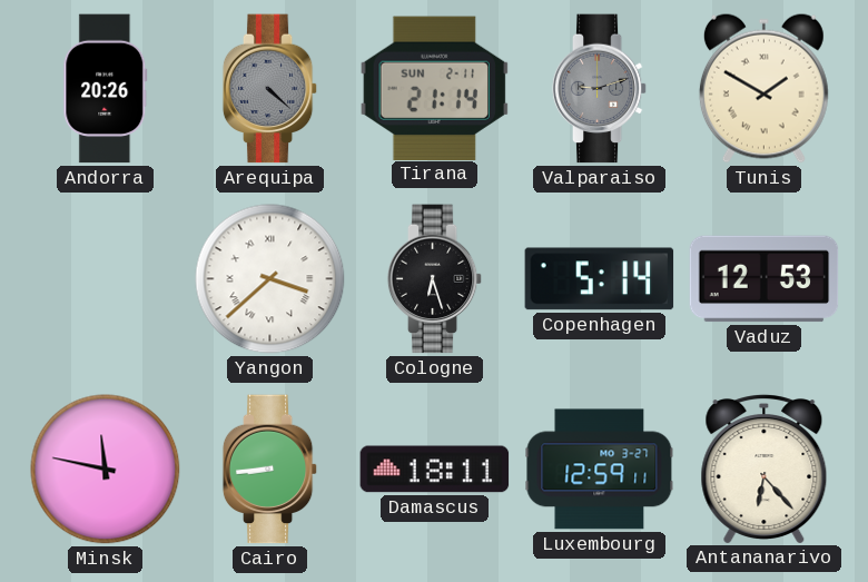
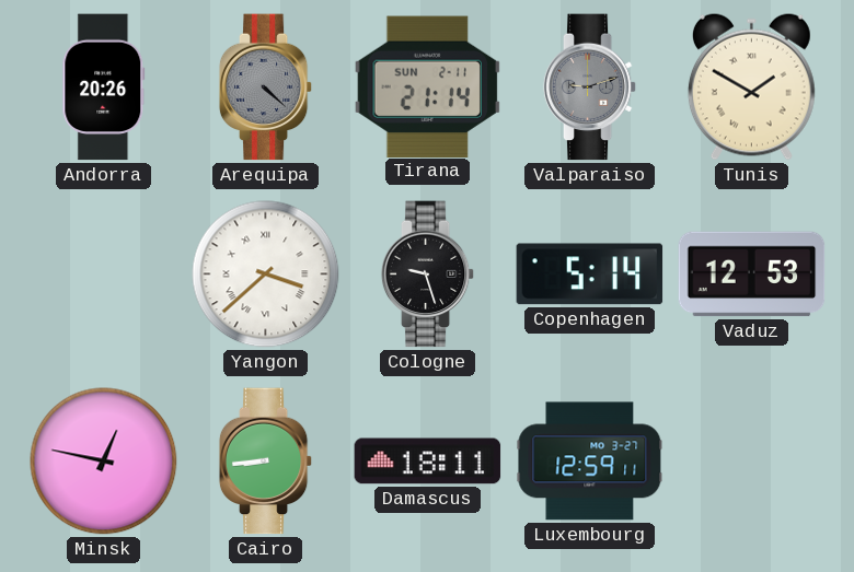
Cologne: 6:27 -> 9:27 (428, 275)
Minsk: 11:47 -> 12:47 (104, 462)
Antananarivo: 6:23 -> none (765, 468)
